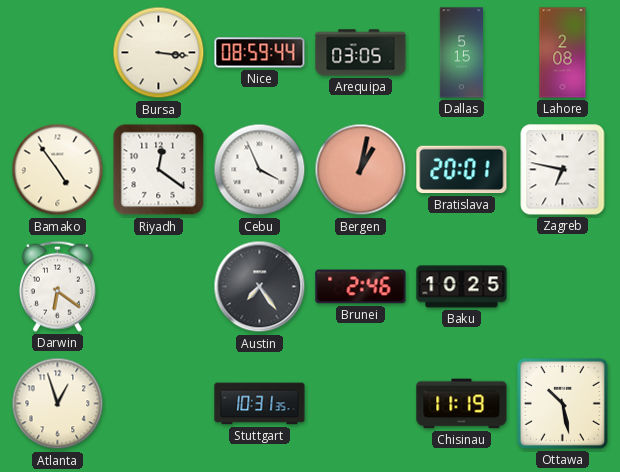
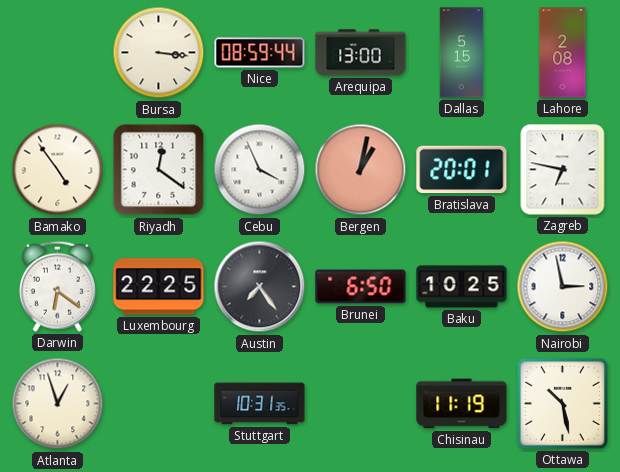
Arequipa: 03:05 -> 13:00 (361, 53)
Luxembourg: none -> 22:25 (159, 287)
Brunei: 2:46 -> 6:50 (361, 287)
Nairobi: none -> 2:58 (563, 287)
